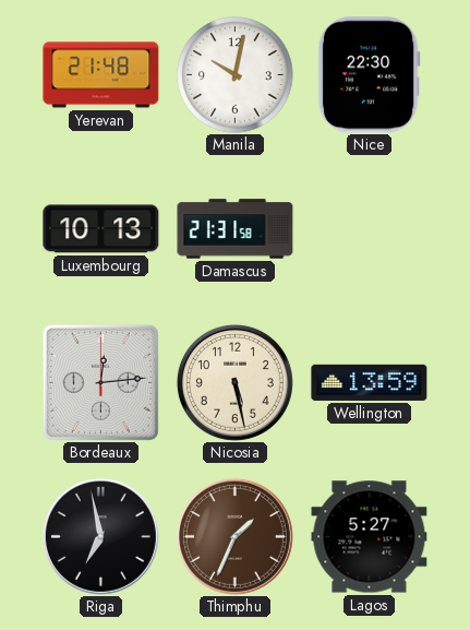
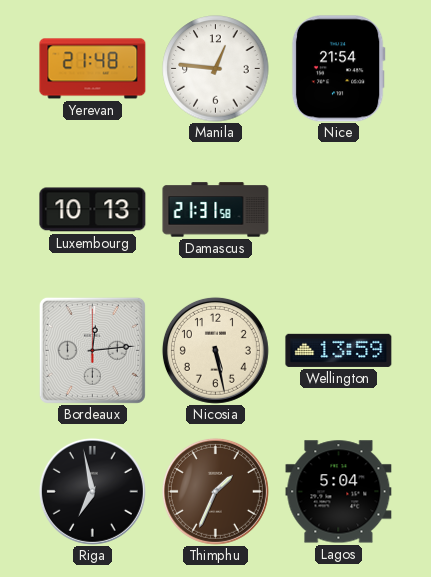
Manila: 10:02 -> 12:46 (216, 69)
Nice: 22:30 -> 21:54 (338, 69)
Lagos: 5:27 -> 5:04 (339, 492)
